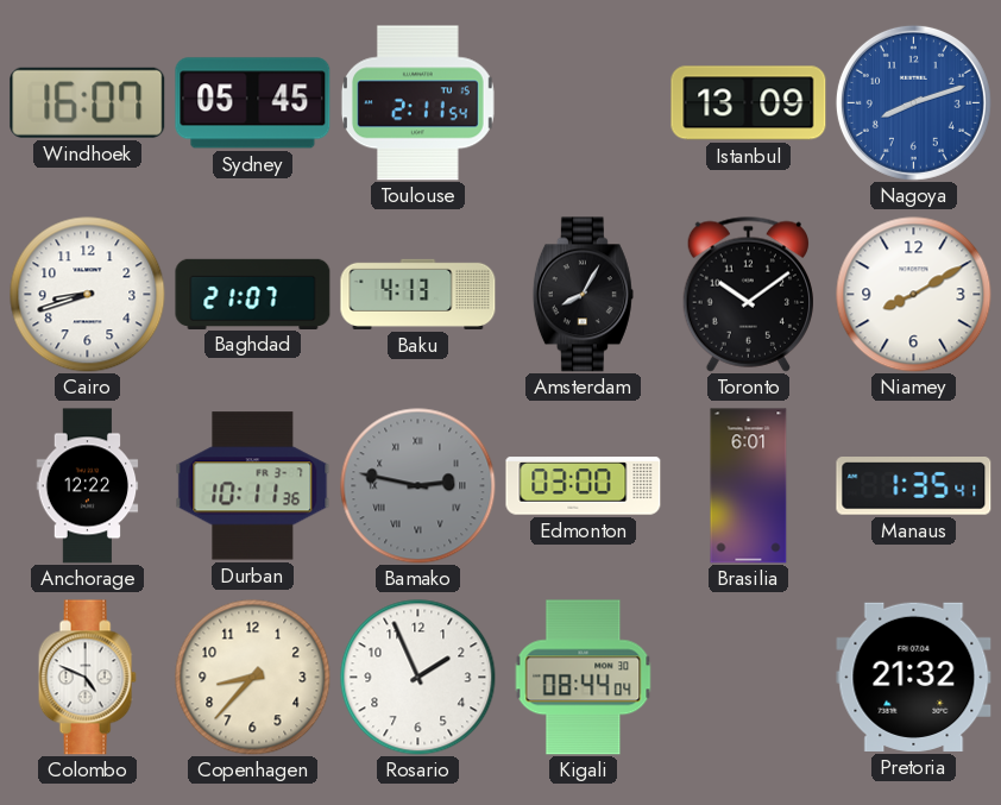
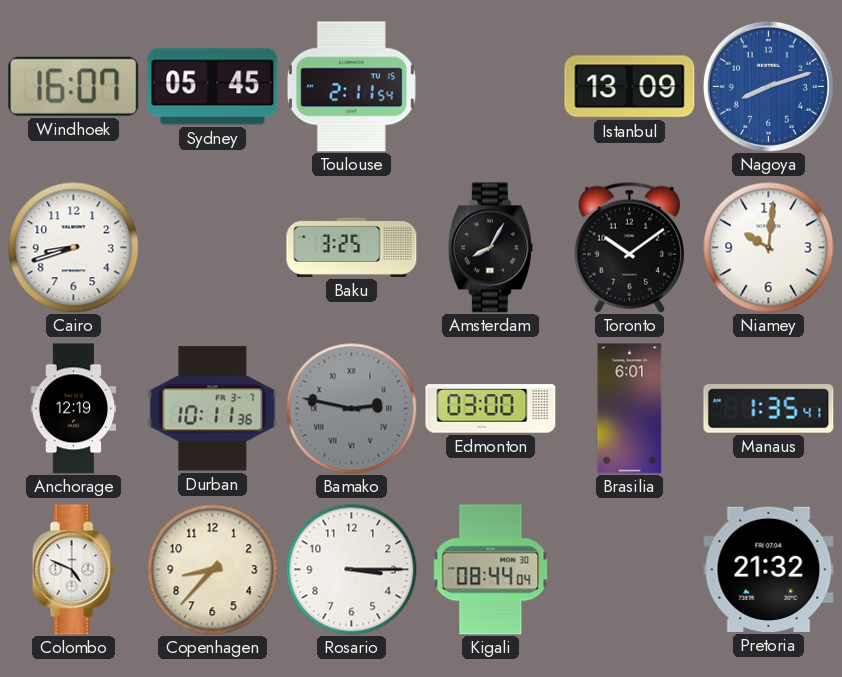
Baghdad: 21:07 -> none (253, 294)
Baku: 4:13 -> 3:25 (352, 247)
Niamey: 8:10 -> 10:01 (769, 248)
Anchorage: 12:22 -> 12:19 (74, 409)
Rosario: 1:56 -> 3:15 (352, 570)
